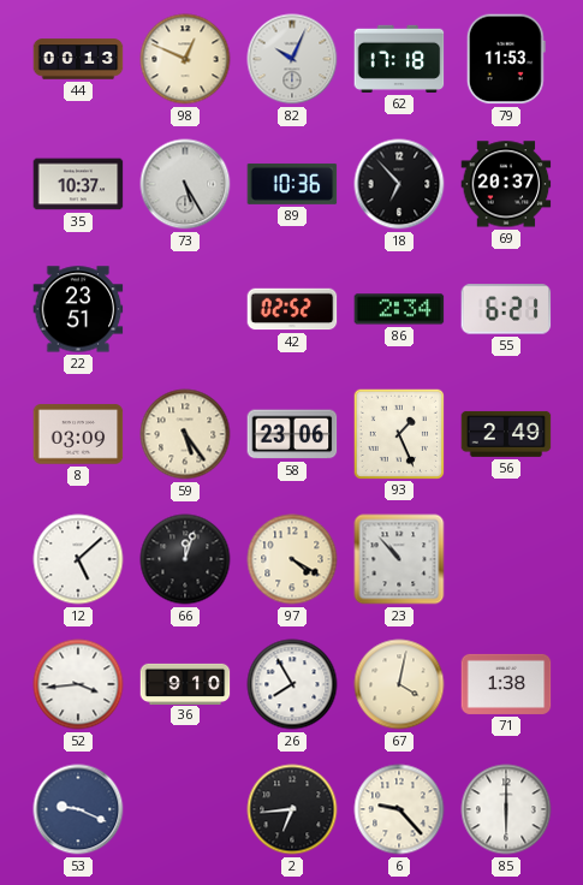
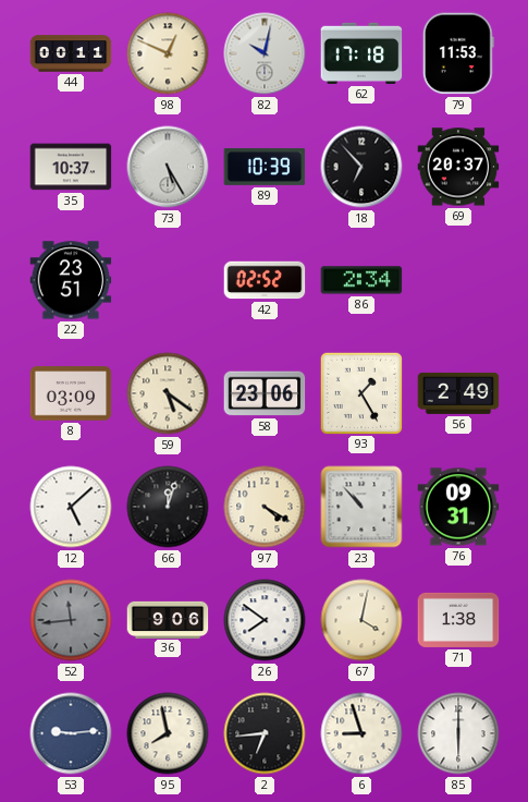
44: 00:13 -> 00:11 (71, 53)
82: 10:04 -> 10:02 (265, 53)
89: 10:36 -> 10:39 (265, 167)
55: 6:21 -> none (506, 309)
59: 5:24 -> 5:21 (168, 393)
93: 1:26 -> 1:25 (360, 392)
76: none -> 09:31 (458, 507)
52: 3:44 -> 11:44 (71, 620)
52 dial: white -> grey (71, 620)
36: 9:10 -> 9:06 (168, 619)
26: 7:55 -> 7:51 (265, 620)
53: 9:19 -> 9:14 (71, 733)
95: none -> 7:58 (168, 733)
6: 9:23 -> 8:57 (361, 733)
